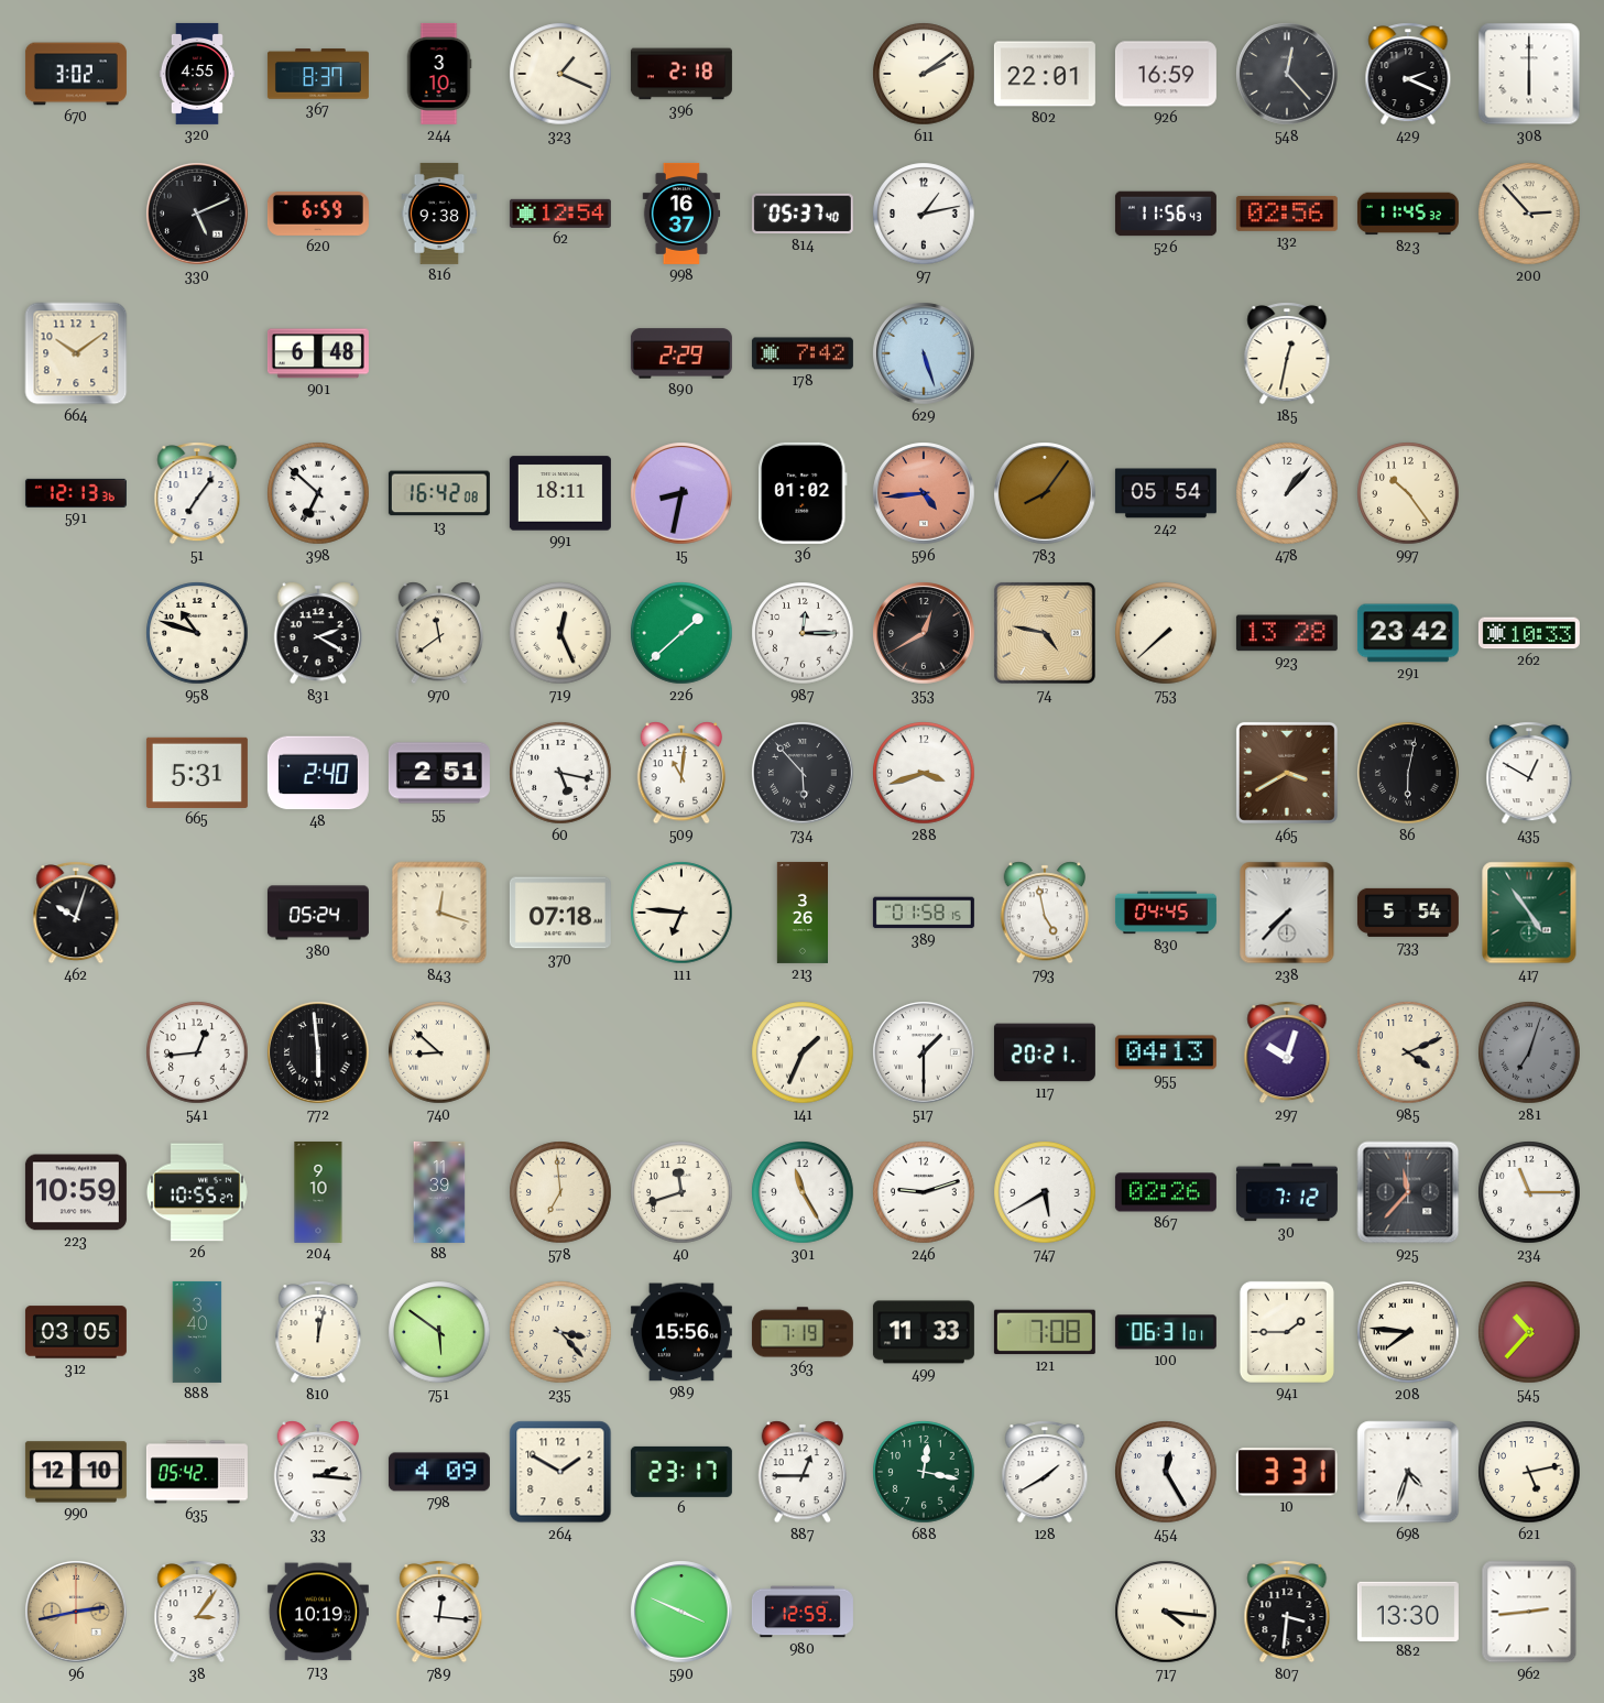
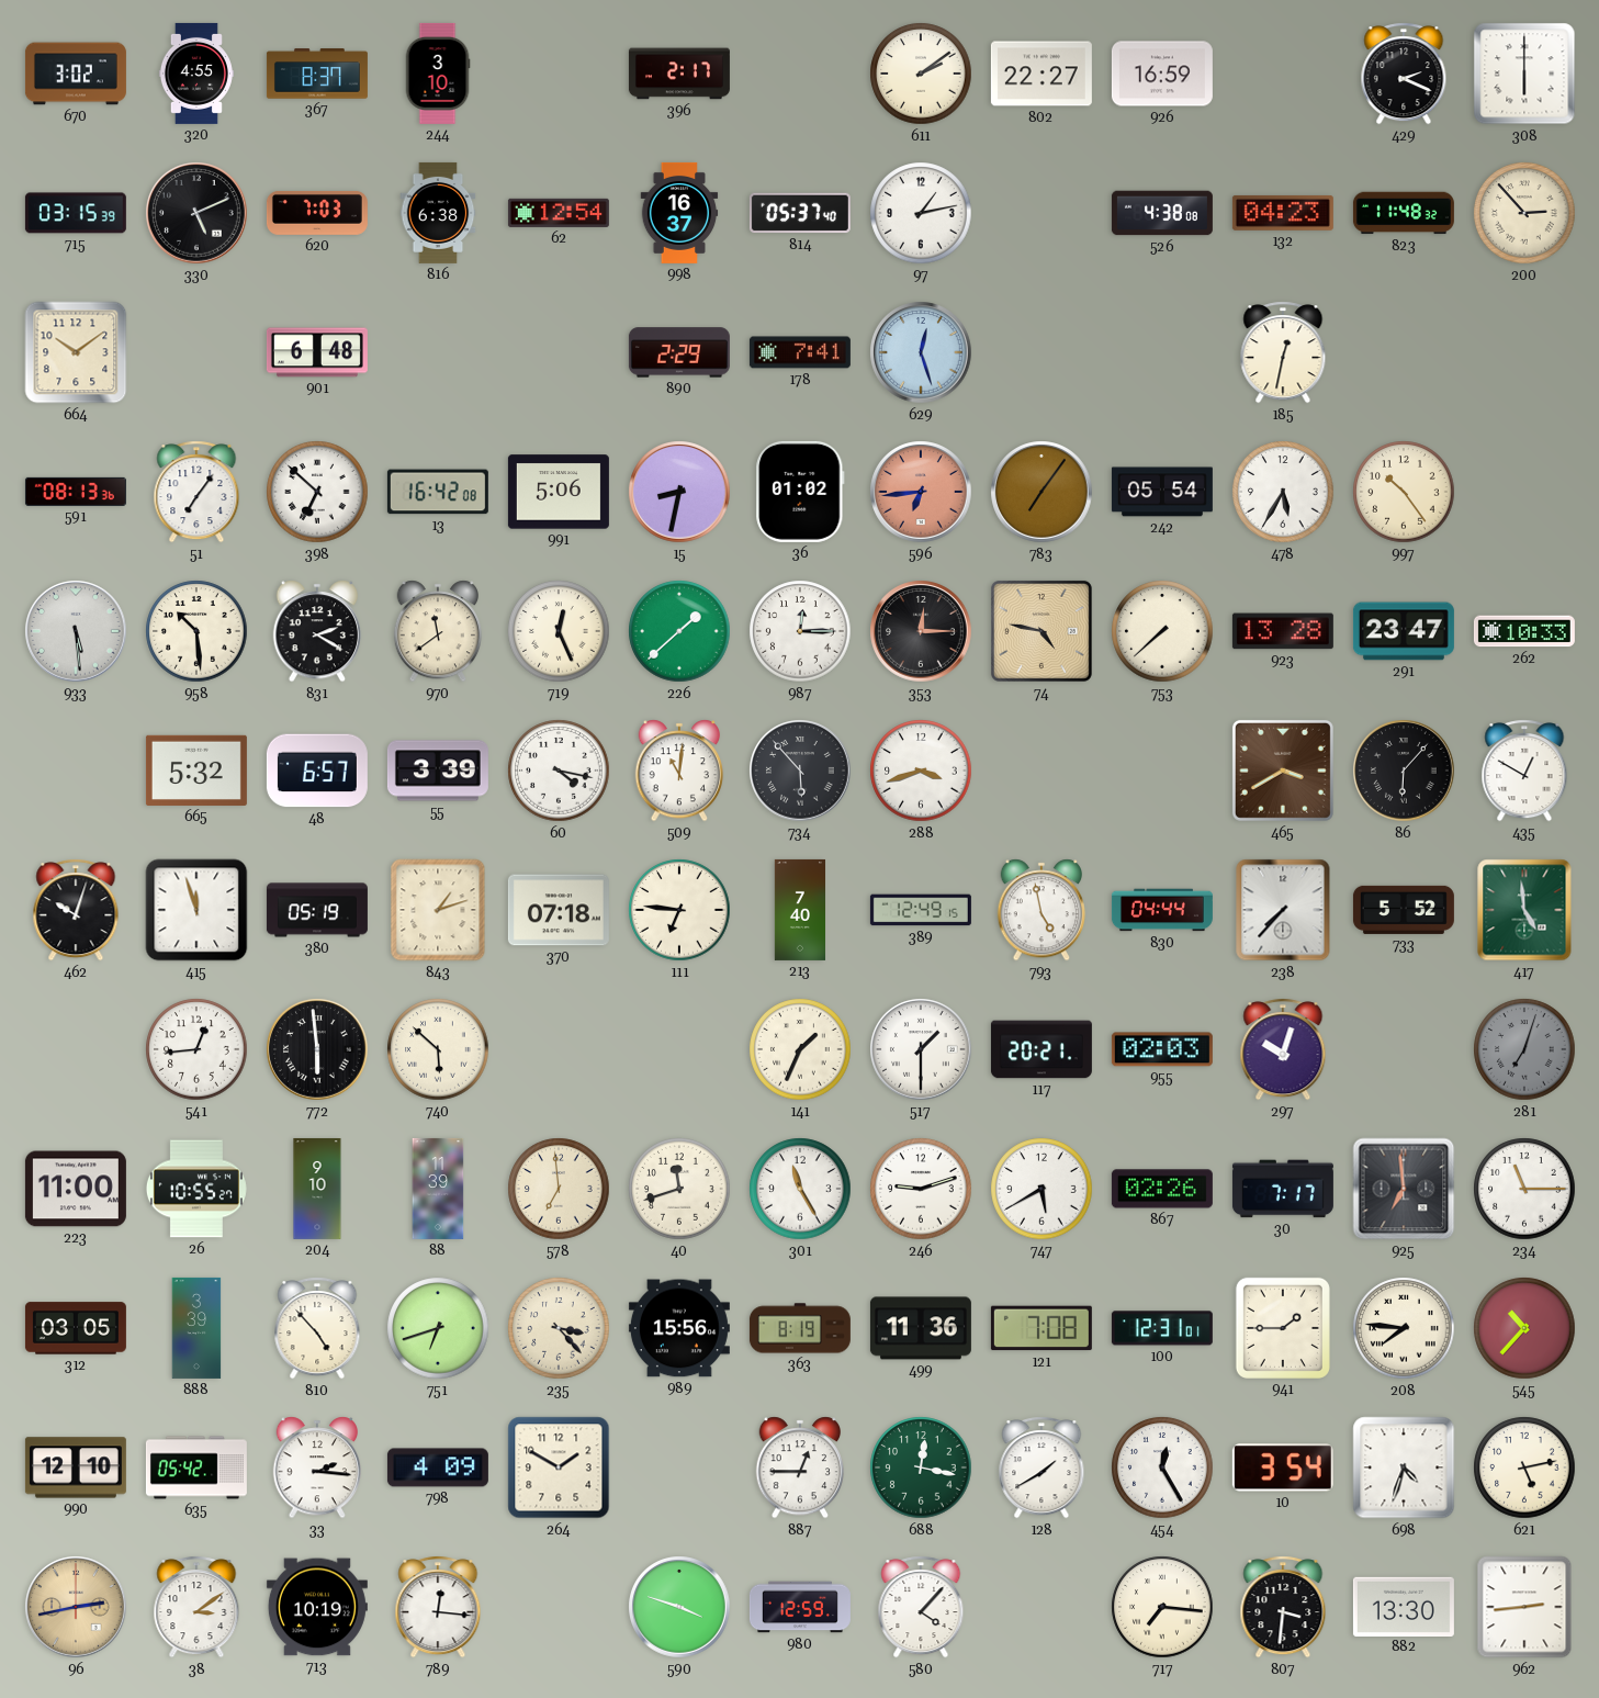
323: 1:19 -> none (560, 74)
396: 2:18 -> 2:17 (679, 74)
802: 22:01 -> 22:27 (1041, 74)
548: 12:23 -> none (1287, 74)
715: none -> 03:15 (76, 213)
620: 6:59 -> 7:03 (317, 213)
816: 9:38 -> 6:38 (438, 213)
526: 11:56 -> 4:38 (1162, 213)
132: 02:56 -> 04:23 (1283, 213)
823: 11:45 -> 11:48 (1404, 213)
178: 7:42 -> 7:41 (800, 352)
629: 5:27 -> 12:27 (921, 352)
591: 12:13 -> 08:13 (76, 492)
991: 18:11 -> 5:06 (559, 492)
596: 4:44 -> 6:44 (921, 492)
783: 8:06 -> 7:06 (1041, 492)
478: 1:07 -> 5:35 (1283, 492)
933: none -> 5:29 (76, 631)
958: 10:48 -> 10:29 (196, 631)
353: 12:40 -> 12:15 (921, 631)
291: 23:42 -> 23:47 (1404, 631)
665: 5:31 -> 5:32 (196, 771)
48: 2:40 -> 6:57 (317, 771)
55: 2:51 -> 3:39 (438, 771)
60: 5:17 -> 4:17 (559, 771)
86: 6:02 -> 6:07 (1404, 771)
415: none -> 11:57 (196, 910)
380: 05:24 -> 05:19 (317, 910)
843: 12:18 -> 1:12 (438, 910)
213: 3:26 -> 7:40 (799, 910)
389: 01:58 -> 12:49 (921, 910)
830: 04:45 -> 04:44 (1162, 910)
733: 5:54 -> 5:52 (1404, 910)
417: 4:54 -> 4:59 (1524, 910)
740: 8:52 -> 5:52 (438, 1049)
955: 04:13 -> 02:03 (1162, 1049)
985: 4:11 -> none (1408, 1052)
223: 10:59 -> 11:00 (76, 1189)
30: 7:12 -> 7:17 (1283, 1189)
925: 11:37 -> 6:59 (1404, 1189)
888: 3:40 -> 3:39 (196, 1328)
810: 12:02 -> 4:53 (317, 1328)
751: 5:51 -> 6:42 (438, 1328)
363: 7:19 -> 8:19 (800, 1328)
499: 11:33 -> 11:36 (921, 1328)
100: 06:31 -> 12:31 (1162, 1328)
6: 23:17 -> none (681, 1472)
10: 3:31 -> 3:54 (1283, 1468)
38: 3:06 -> 3:09 (196, 1607)
590: 3:49 -> 3:48 (679, 1607)
580: none -> 4:07 (921, 1607)
717: 4:16 -> 7:16 (1162, 1607)
